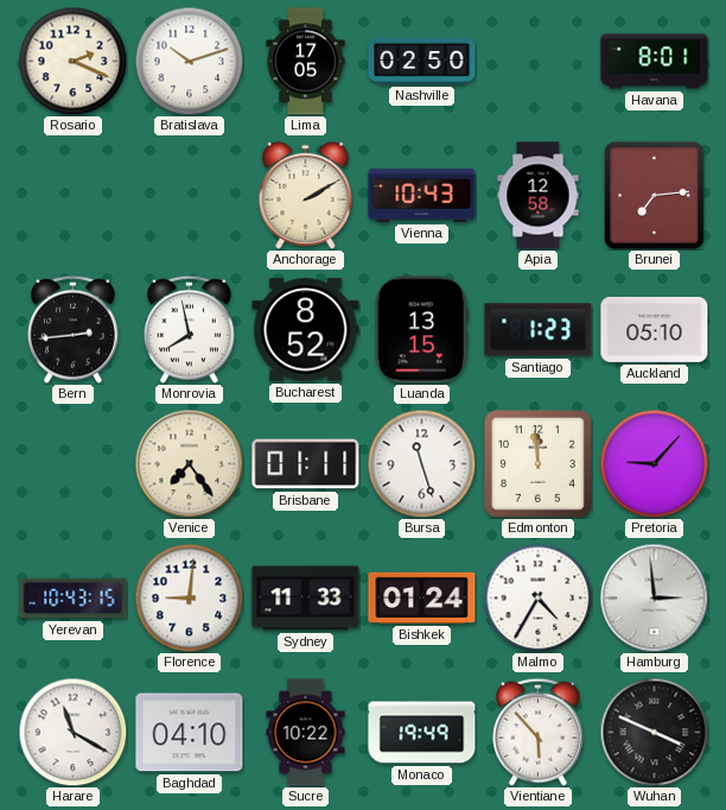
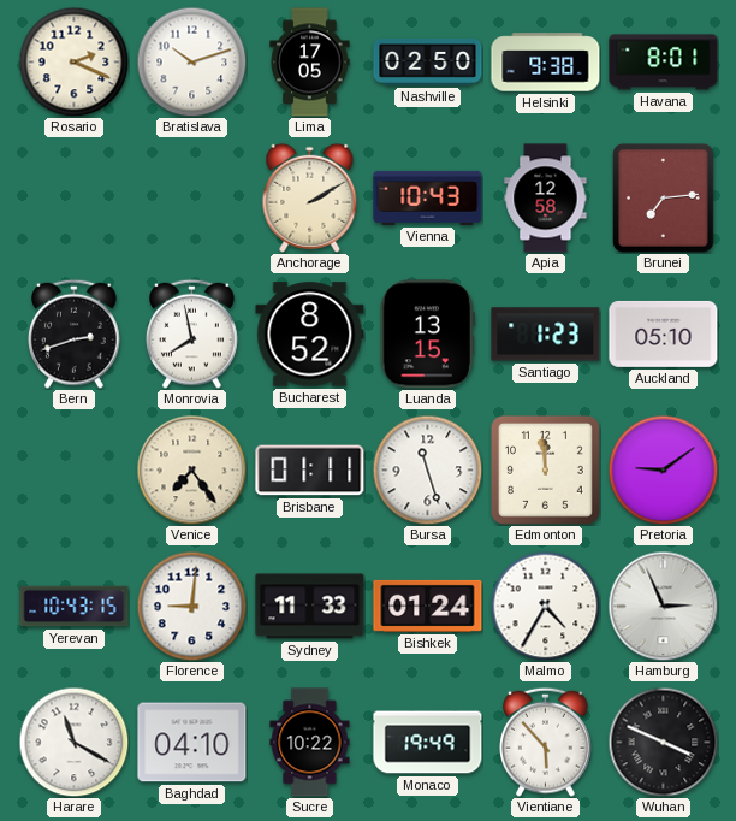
Helsinki: none -> 9:38 (546, 63)
Bern: 2:44 -> 2:42 (75, 333)
Pretoria: 9:07 -> 9:09 (663, 469)
Hamburg: 2:59 -> 2:56 (663, 606)
